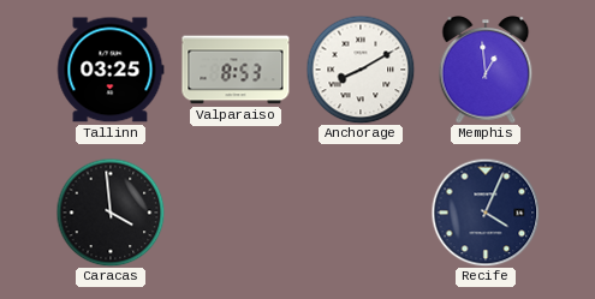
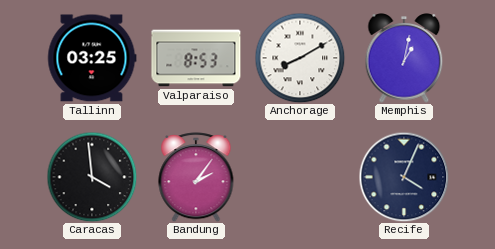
Memphis: 12:59 -> 1:02 (404, 58)
Bandung: none -> 2:06 (196, 177)
